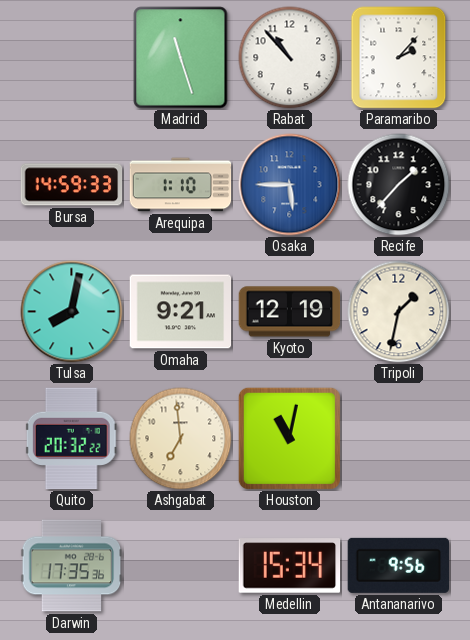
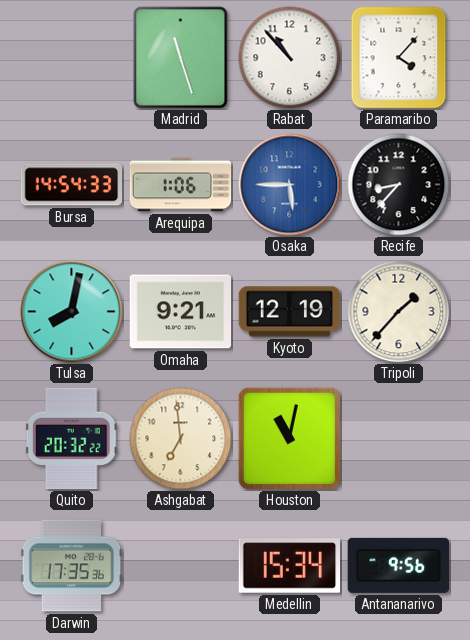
Paramaribo: 2:07 -> 4:07 (399, 58)
Bursa: 14:59 -> 14:54 (72, 185)
Arequipa: 1:10 -> 1:06 (181, 185)
Recife: 1:37 -> 8:37 (399, 185)
Tripoli: 1:32 -> 1:37 (399, 312)
